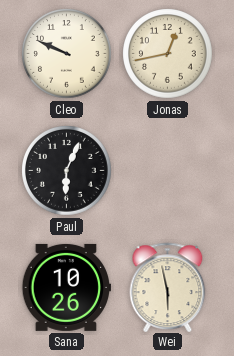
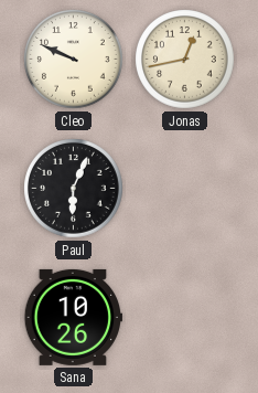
Wei: 5:58 -> none (168, 287)
